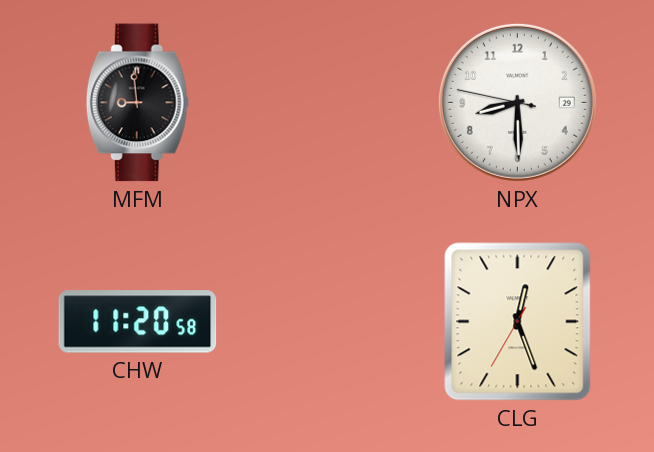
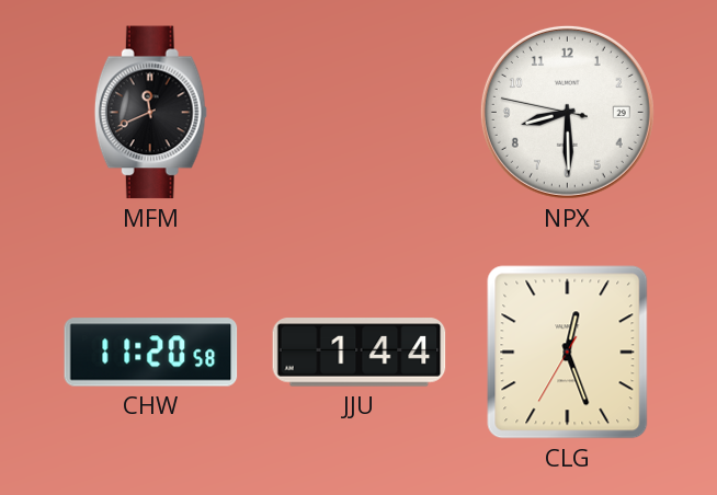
MFM: 8:59 -> 11:41 (150, 113)
JJU: none -> 1:44 (360, 353)
